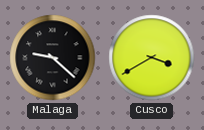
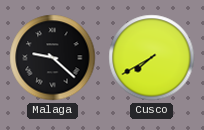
Cusco: 3:40 -> 7:40 (152, 58)
